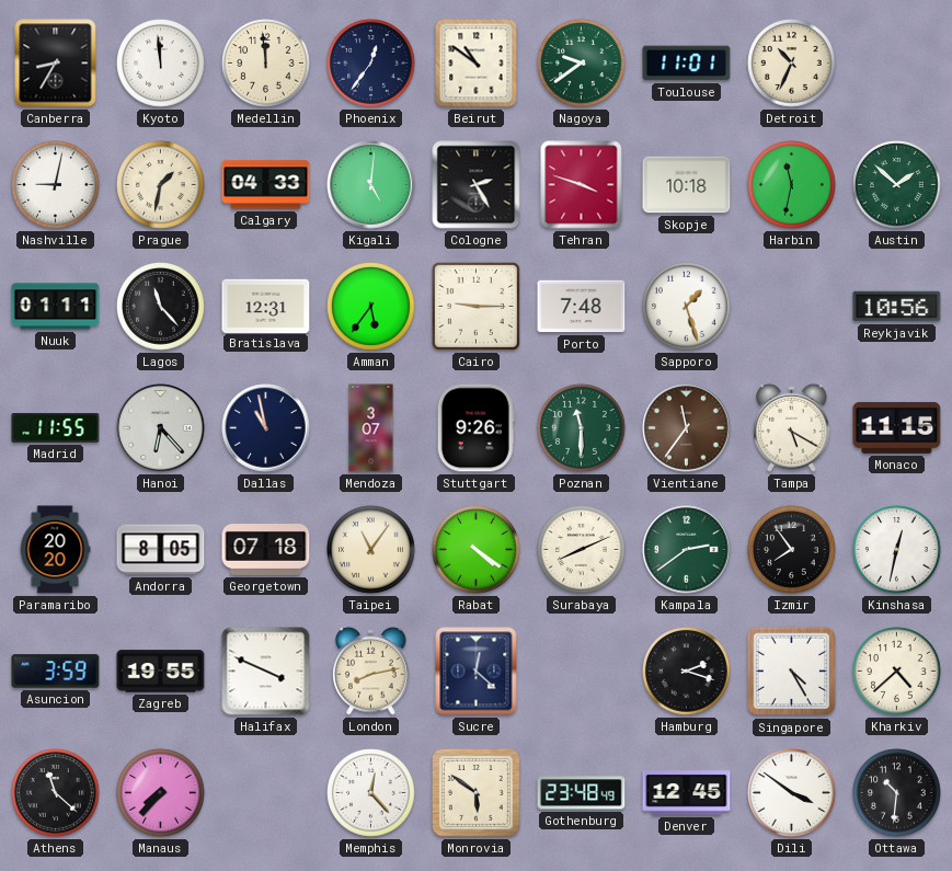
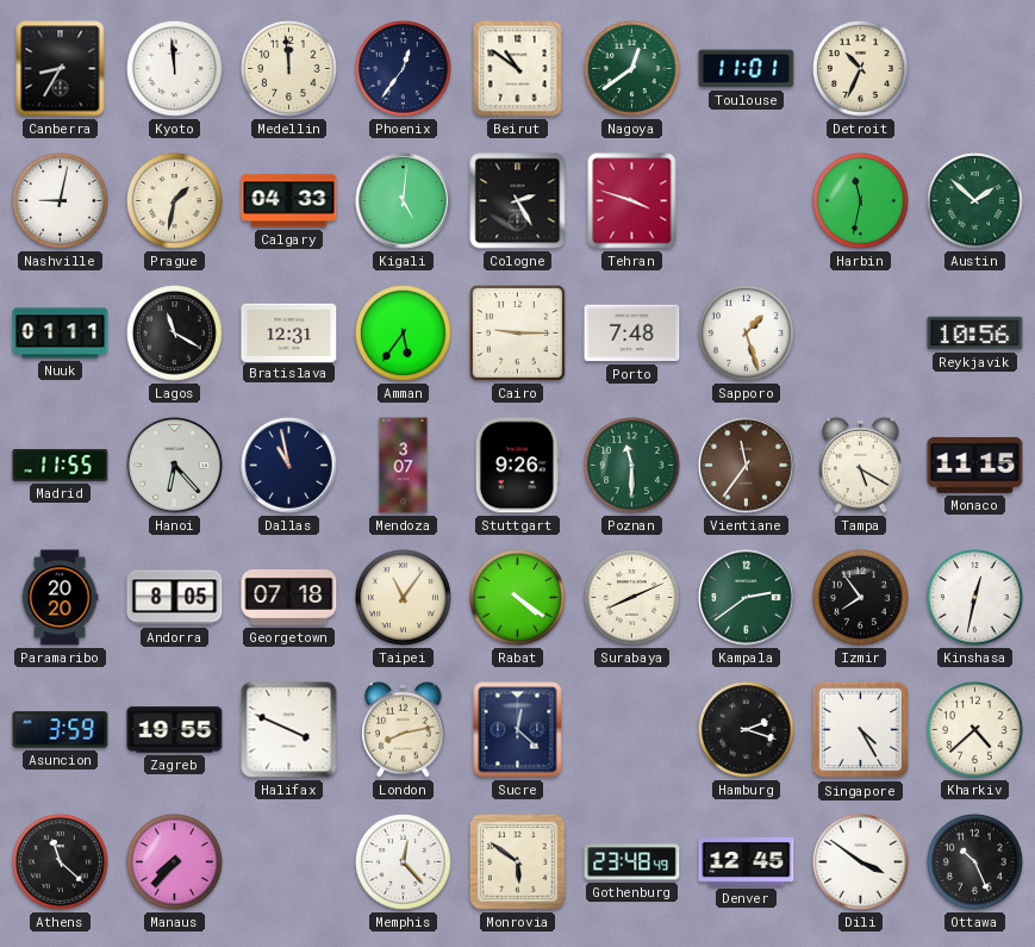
Nagoya: 9:39 -> 12:39 (632, 69)
Skopje: 10:18 -> none (687, 185)
Lagos: 11:23 -> 11:20 (175, 334)
Ottawa: 10:31 -> 10:26 (975, 862)
